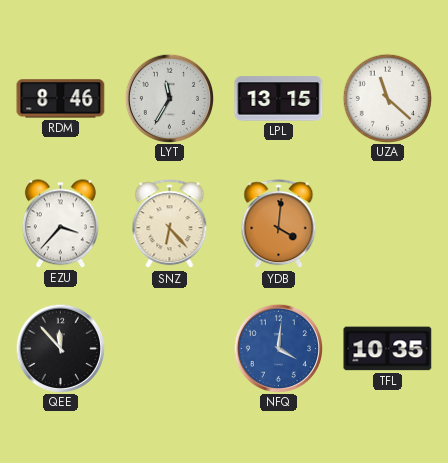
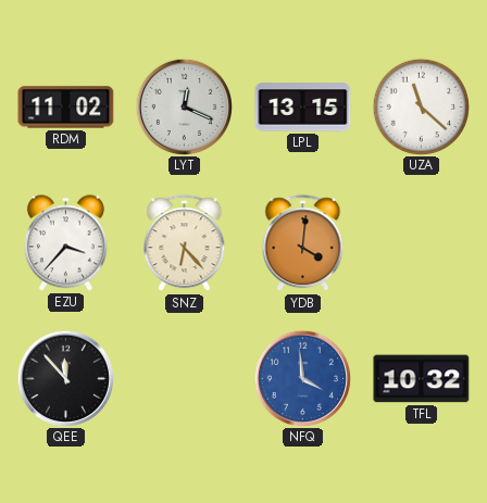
RDM: 8:46 -> 11:02 (66, 108)
LYT: 11:35 -> 12:19 (184, 106)
NFQ: 4:01 -> 3:59 (302, 378)
TFL: 10:35 -> 10:32 (422, 379)
